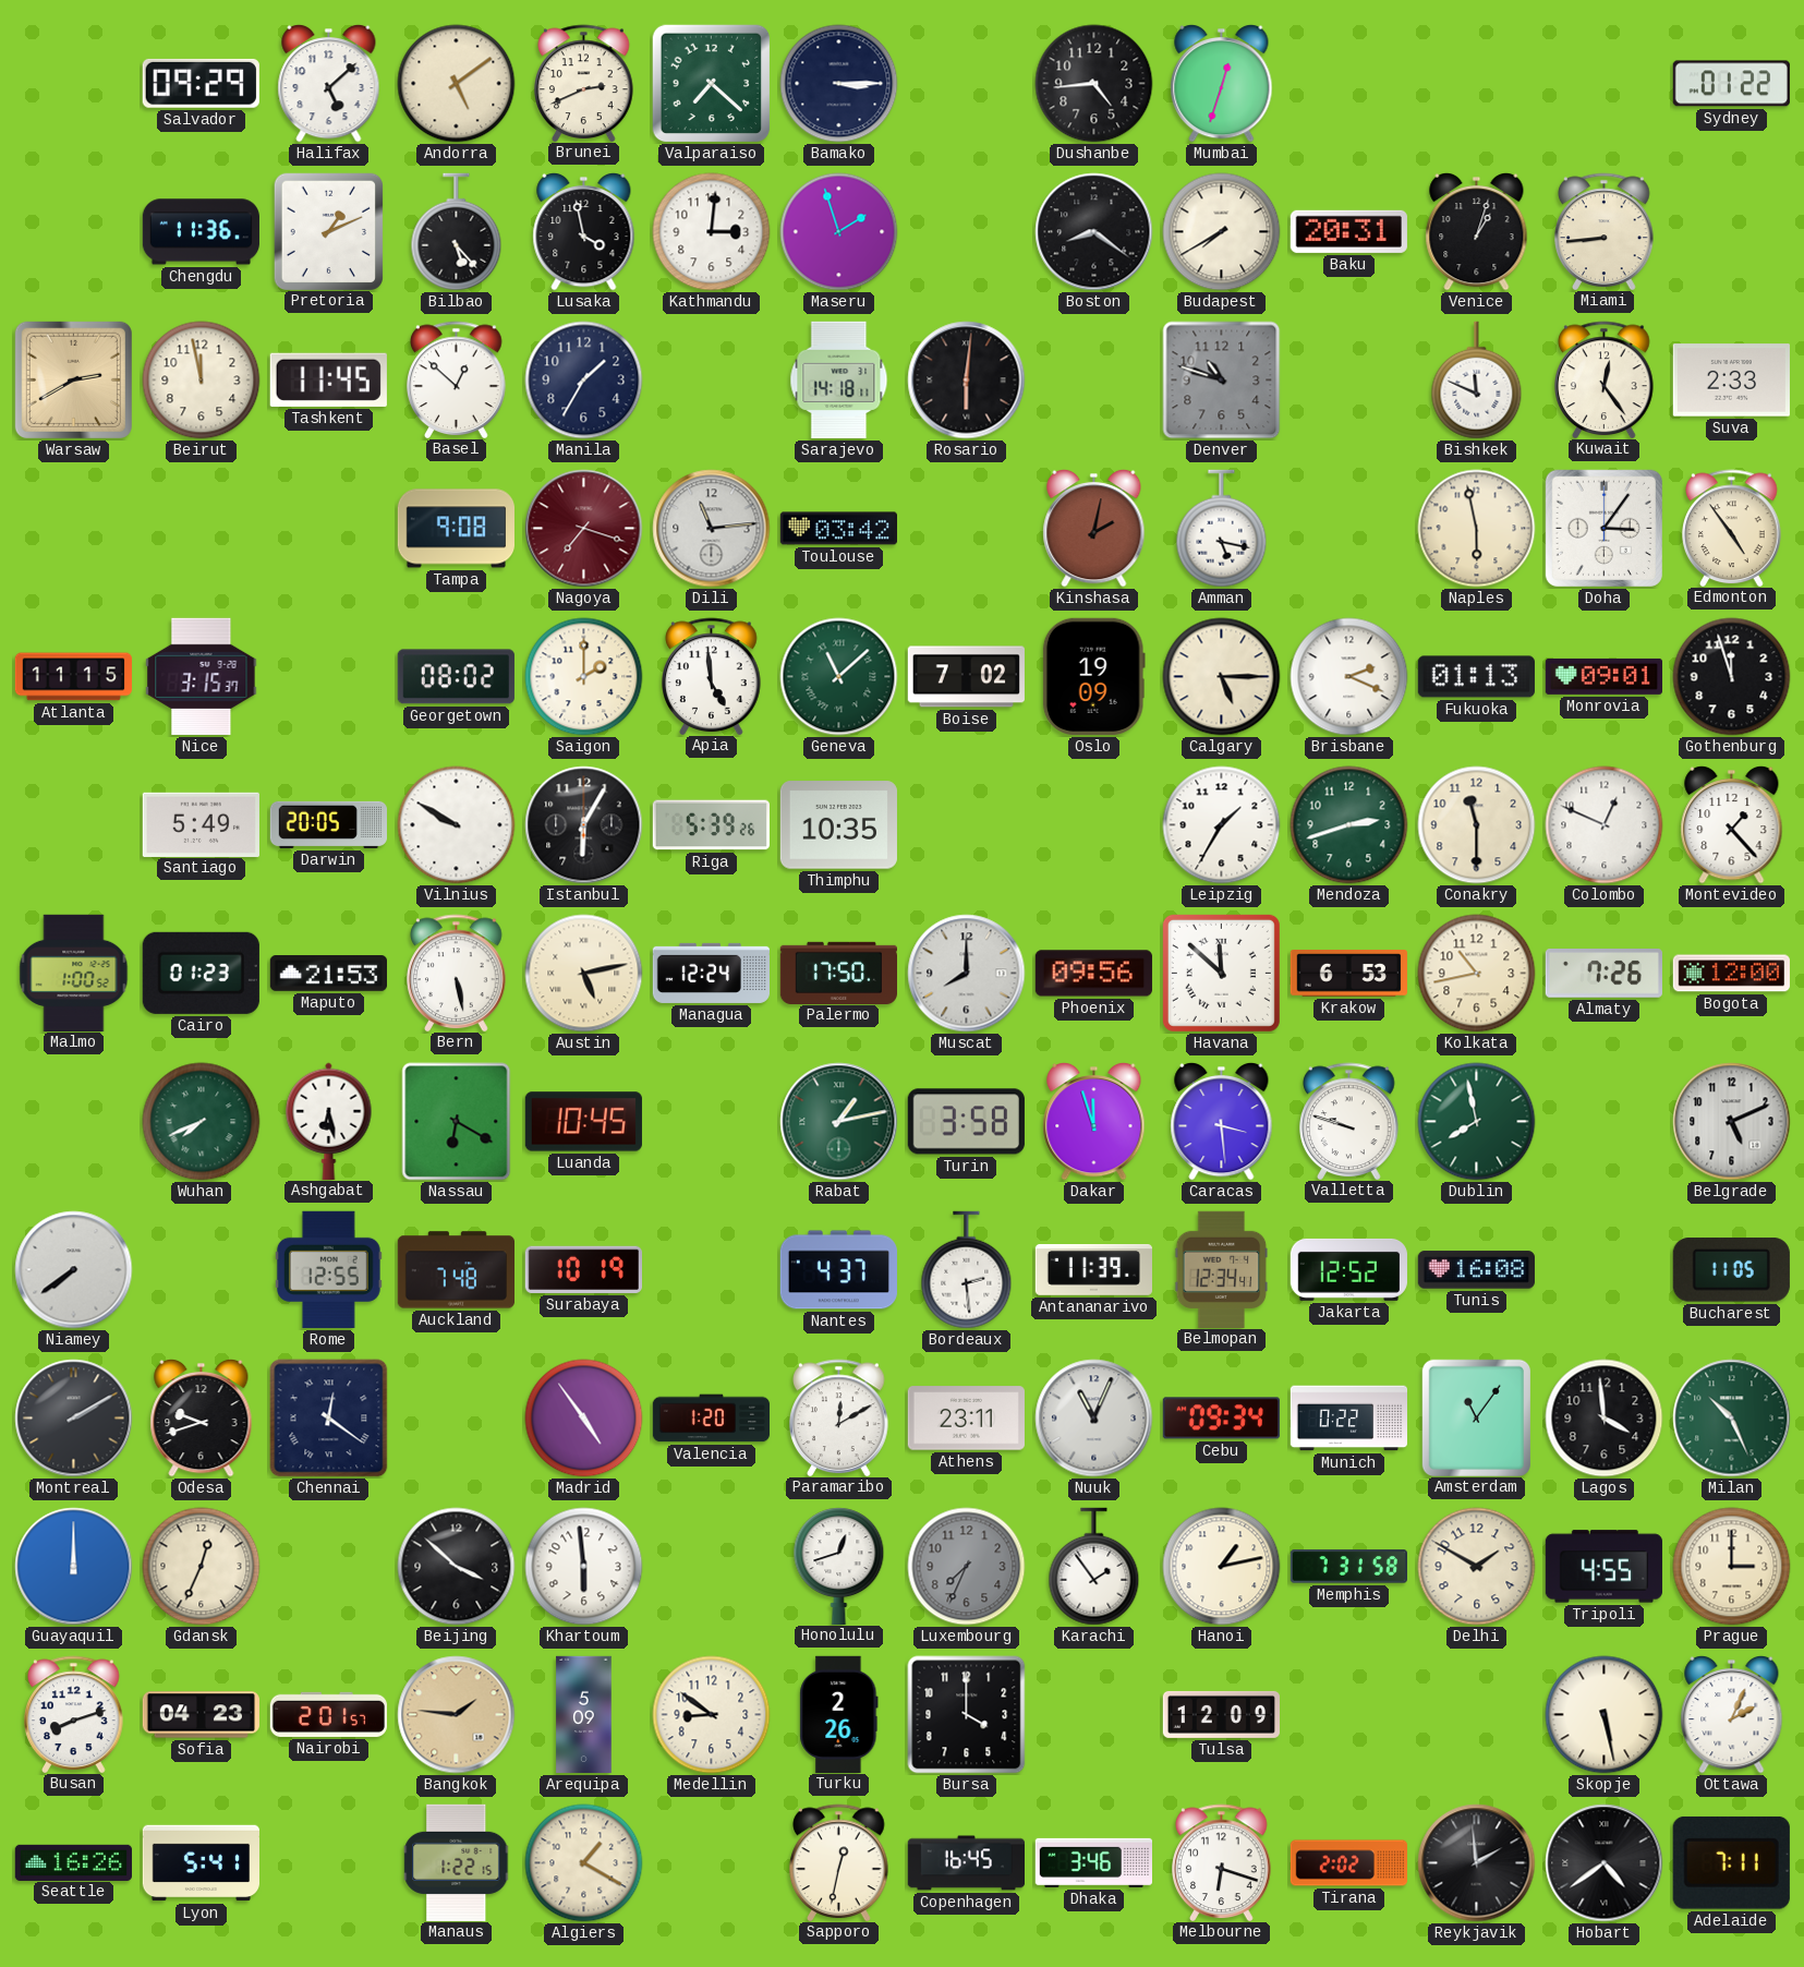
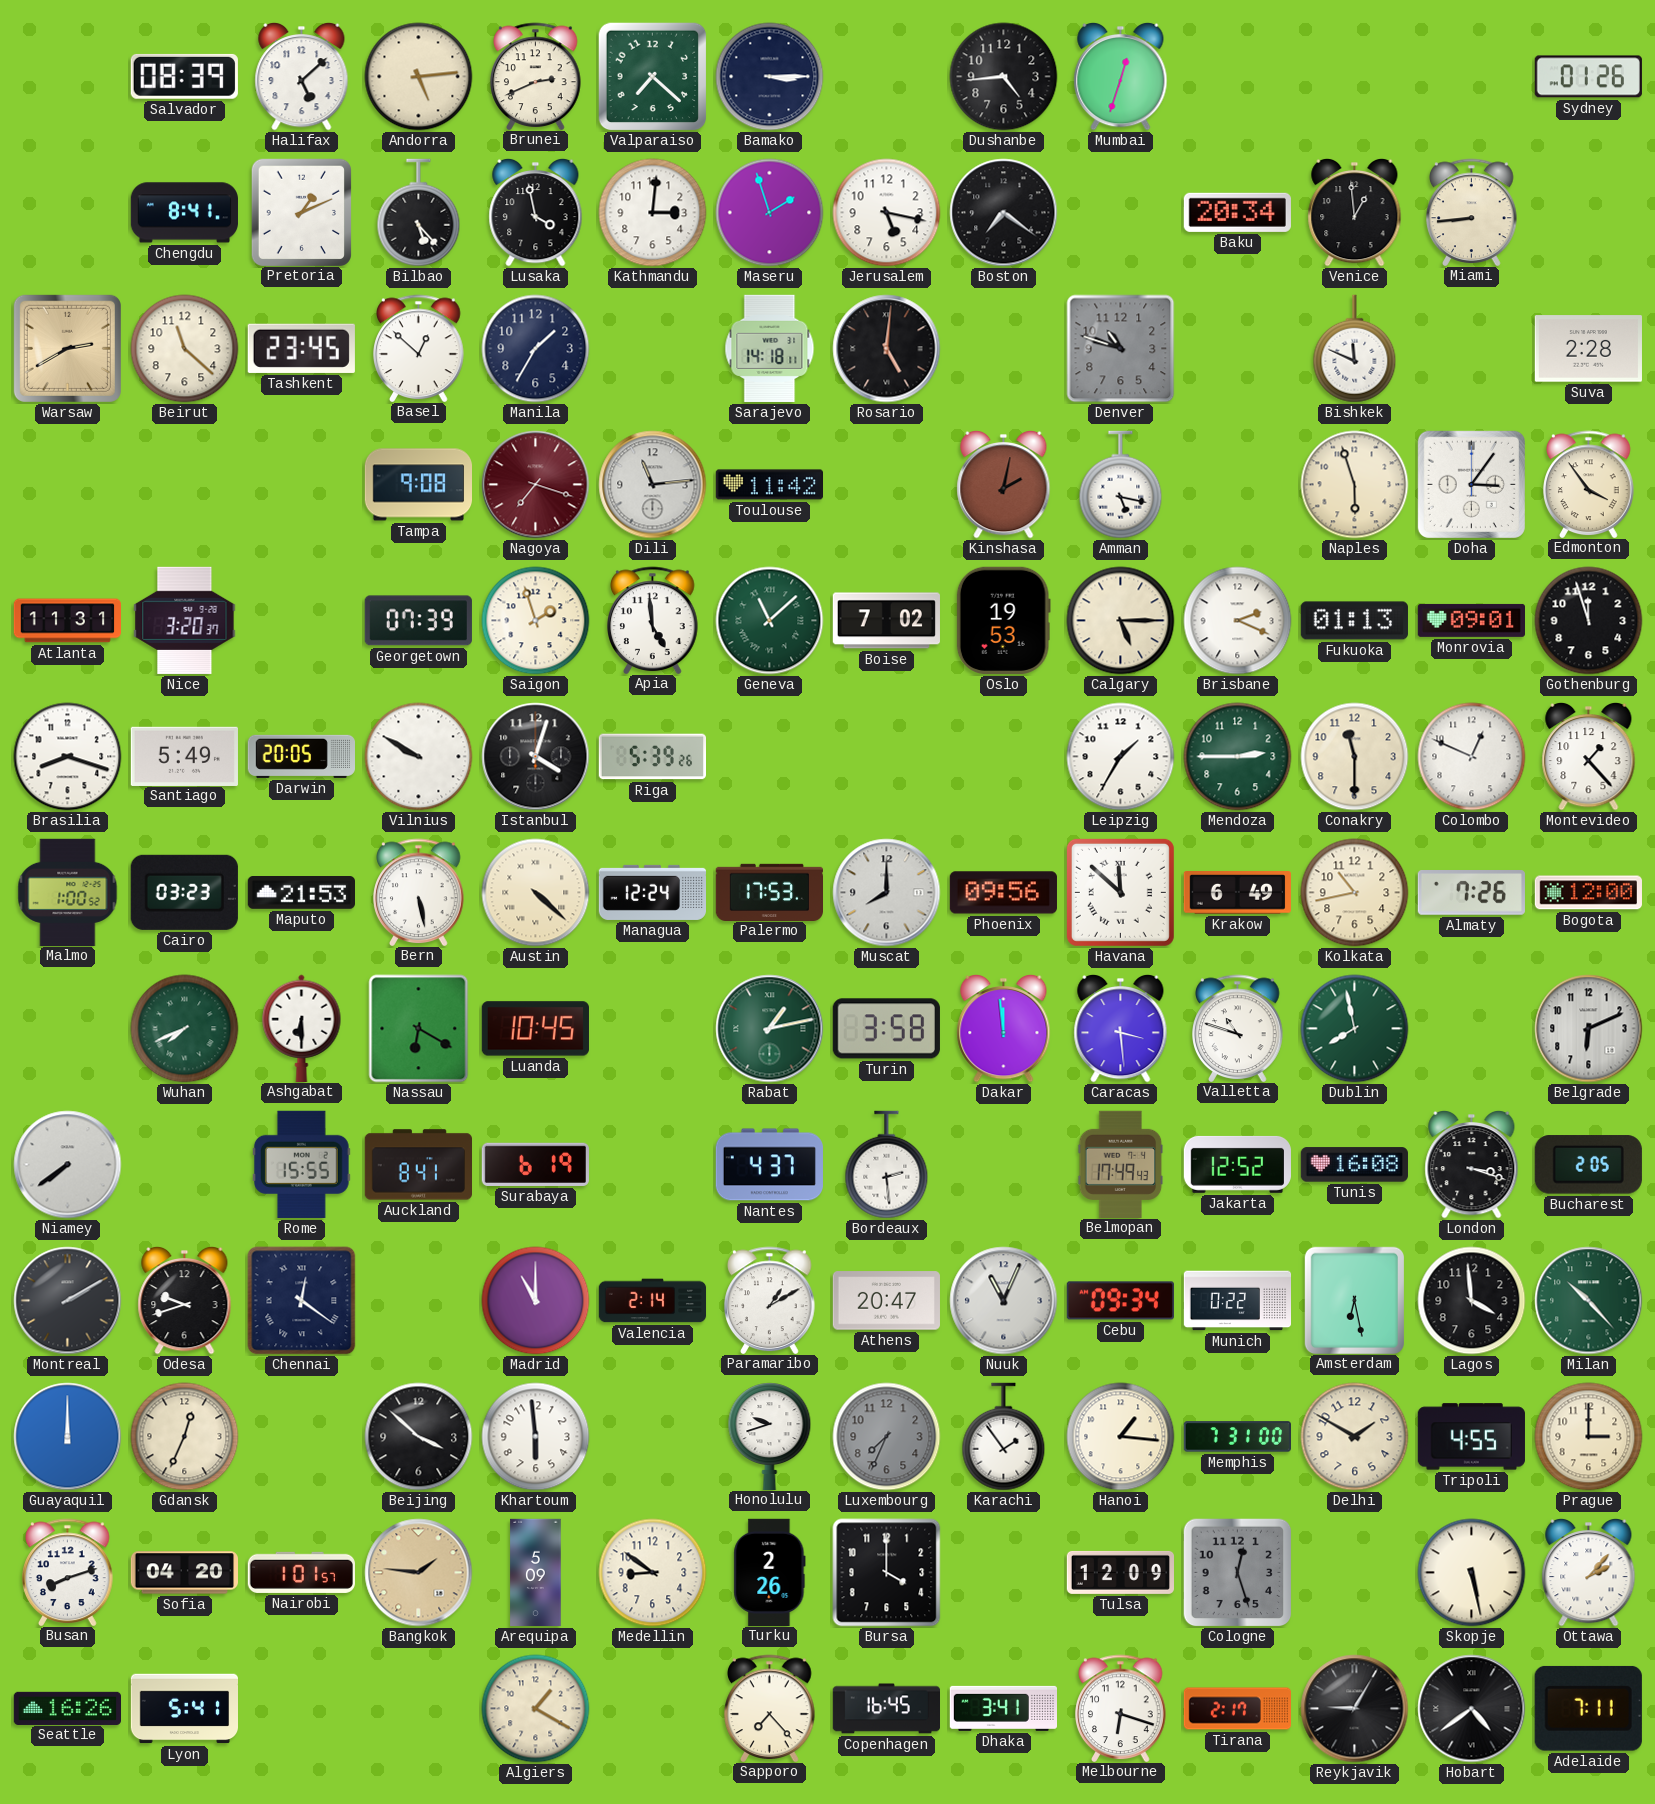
Salvador: 09:29 -> 08:39 (184, 76)
Andorra: 5:09 -> 5:14 (419, 77)
Sydney: 01:22 -> 01:26 (1588, 77)
Chengdu: 11:36 -> 8:41 (184, 213)
Jerusalem: none -> 5:17 (887, 213)
Boston: 8:21 -> 7:21 (1004, 213)
Budapest: 7:40 -> none (1222, 232)
Baku: 20:31 -> 20:34 (1237, 212)
Venice: 1:03 -> 12:59 (1355, 212)
Beirut: 11:58 -> 11:22 (185, 349)
Tashkent: 11:45 -> 23:45 (301, 348)
Rosario: 6:01 -> 5:01 (887, 349)
Kuwait: 12:24 -> none (1605, 379)
Suva: 2:33 -> 2:28 (1588, 349)
Toulouse: 03:42 -> 11:42 (769, 485)
Naples: 5:58 -> 5:57 (1355, 485)
Edmonton: 4:54 -> 3:54 (1589, 484)
Atlanta: 11:15 -> 11:31 (67, 621)
Nice: 3:15 -> 3:20 (185, 620)
Georgetown: 08:02 -> 07:39 (418, 621)
Saigon: 2:00 -> 1:57 (536, 621)
Oslo: 19:09 -> 19:53 (1003, 620)
Brasilia: none -> 8:18 (68, 757)
Istanbul: 6:05 -> 4:03 (536, 757)
Thimphu: 10:35 -> none (838, 825)
Mendoza: 2:42 -> 2:45 (1238, 757)
Cairo: 01:23 -> 03:23 (184, 892)
Austin: 5:13 -> 4:22 (536, 893)
Palermo: 17:50 -> 17:53 (769, 892)
Krakow: 6:53 -> 6:49 (1237, 893)
Ashgabat: 6:28 -> 6:30 (302, 1028)
Dakar: 11:57 -> 11:59 (1004, 1028)
Valletta: 9:48 -> 10:48 (1238, 1028)
Belgrade: 5:11 -> 6:11 (1589, 1029)
Rome: 12:55 -> 15:55 (301, 1164)
Auckland: 7:48 -> 8:41 (418, 1165)
Surabaya: 10:19 -> 6:19 (535, 1164)
Antananarivo: 11:39 -> none (1093, 1270)
Belmopan: 12:34 -> 17:49 (1121, 1164)
London: none -> 3:18 (1472, 1164)
Bucharest: 11:05 -> 2:05 (1588, 1165)
Madrid: 4:54 -> 11:00 (536, 1301)
Valencia: 1:20 -> 2:14 (653, 1301)
Paramaribo: 12:10 -> 1:10 (770, 1300)
Athens: 23:11 -> 20:47 (886, 1301)
Amsterdam: 11:06 -> 6:28 (1354, 1300)
Milan: 10:26 -> 10:23 (1589, 1301)
Honolulu: 12:42 -> 9:42 (770, 1436)
Hanoi: 1:13 -> 1:16 (1121, 1437)
Memphis: 7:31:58 -> 7:31:00 (1237, 1437)
Sofia: 04:23 -> 04:20 (184, 1573)
Nairobi: 2:01 -> 1:01 (301, 1572)
Cologne: none -> 12:27 (1238, 1573)
Ottawa: 2:04 -> 2:07 (1589, 1572)
Manaus: 1:22 -> none (457, 1862)
Sapporo: 12:32 -> 7:23 (770, 1708)
Dhaka: 3:46 -> 3:41 (1003, 1708)
Tirana: 2:02 -> 2:17 (1238, 1709)
Reykjavik: 1:59 -> 9:05 (1355, 1709)
